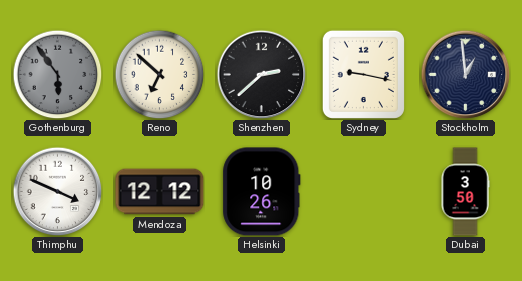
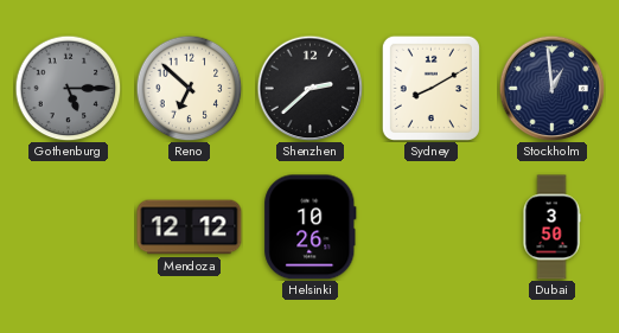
Gothenburg: 5:54 -> 5:15 (68, 88)
Sydney: 9:17 -> 8:10 (430, 88)
Thimphu: 3:49 -> none (57, 191)
